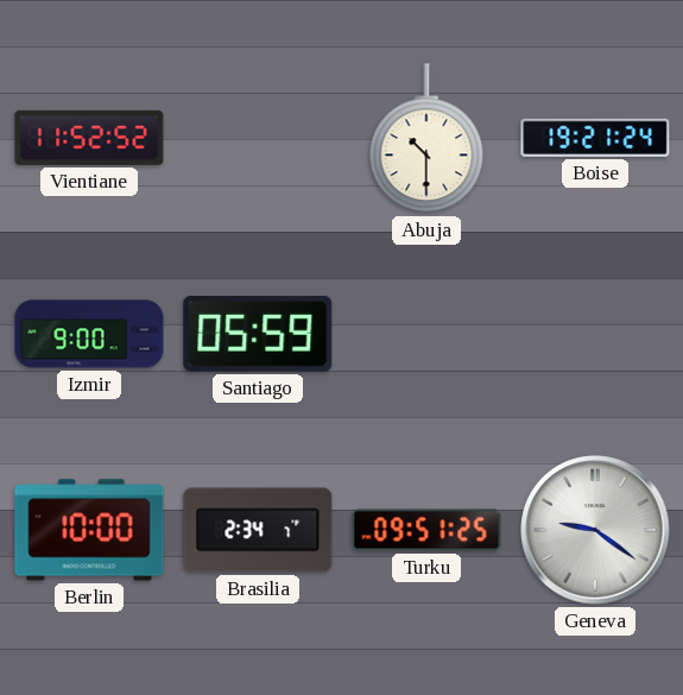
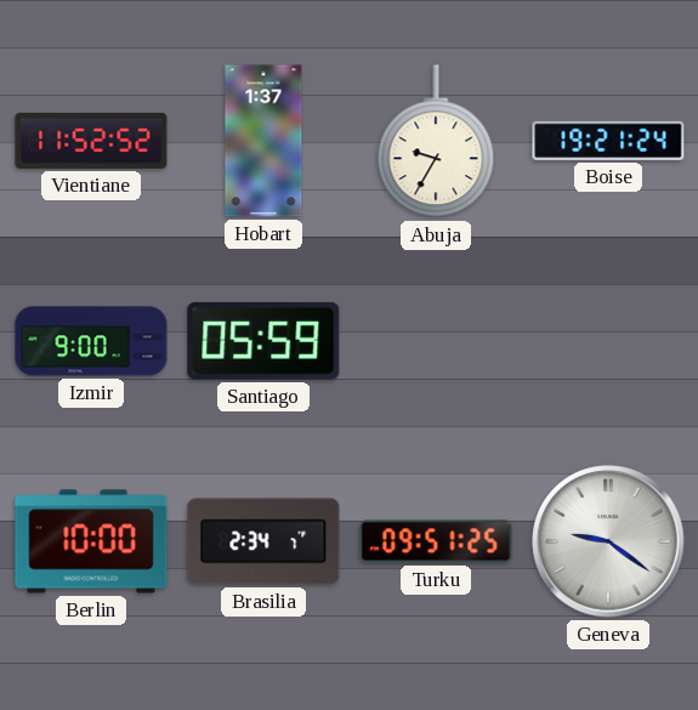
Hobart: none -> 1:37 (263, 141)
Abuja: 10:30 -> 9:35 (436, 142)
